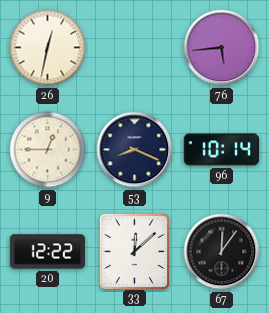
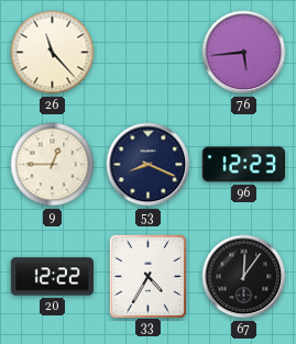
26: 12:32 -> 11:23 (53, 53)
96: 10:14 -> 12:23 (243, 165)
33: 12:08 -> 4:35 (147, 276)
